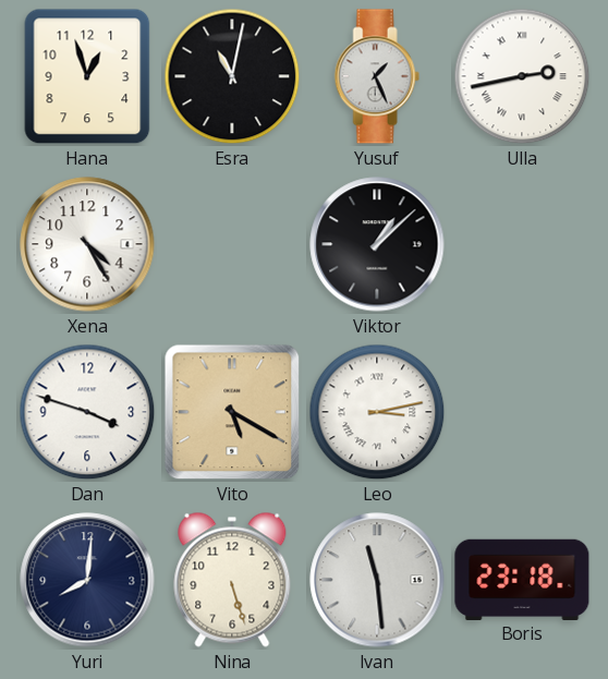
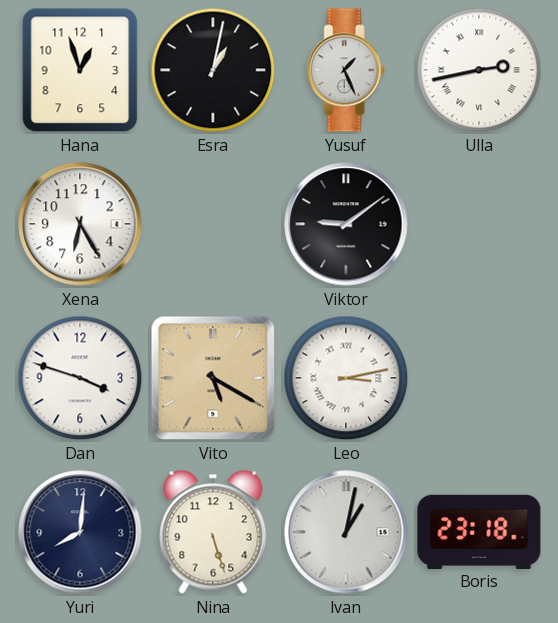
Esra: 11:02 -> 1:02 (213, 70)
Xena: 4:25 -> 6:25 (80, 224)
Viktor: 1:08 -> 9:09 (346, 224)
Ivan: 11:29 -> 1:02 (346, 532)
